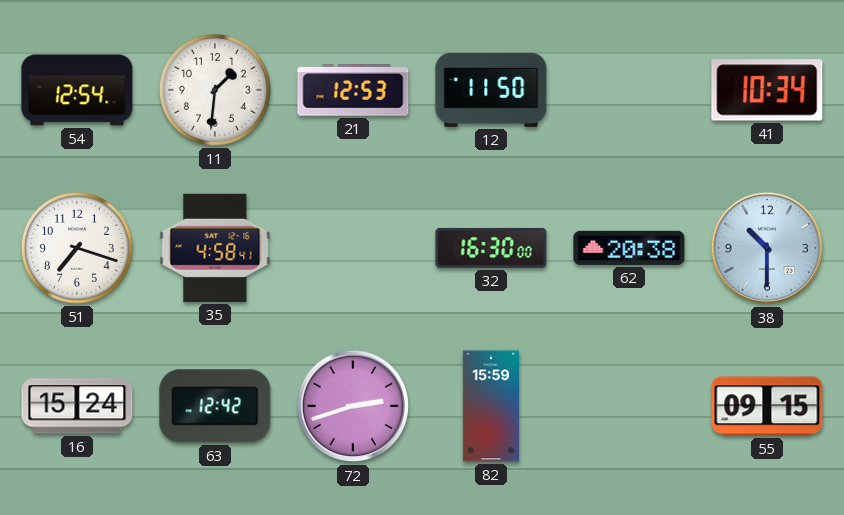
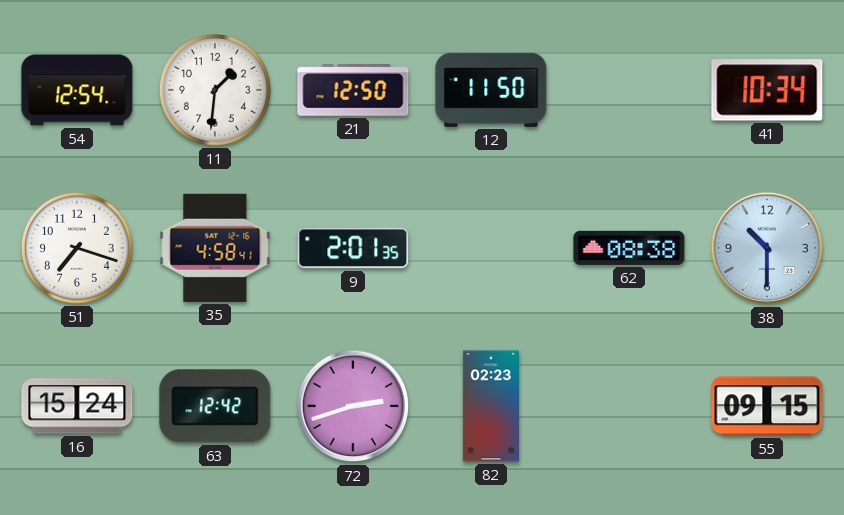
21: 12:53 -> 12:50 (353, 90)
9: none -> 2:01 (353, 248)
32: 16:30 -> none (491, 248)
62: 20:38 -> 08:38 (629, 248)
82: 15:59 -> 02:23 (491, 406)
